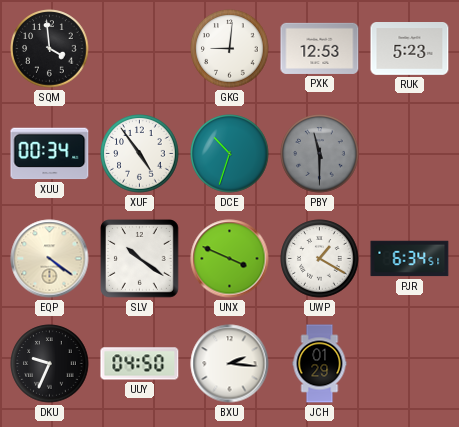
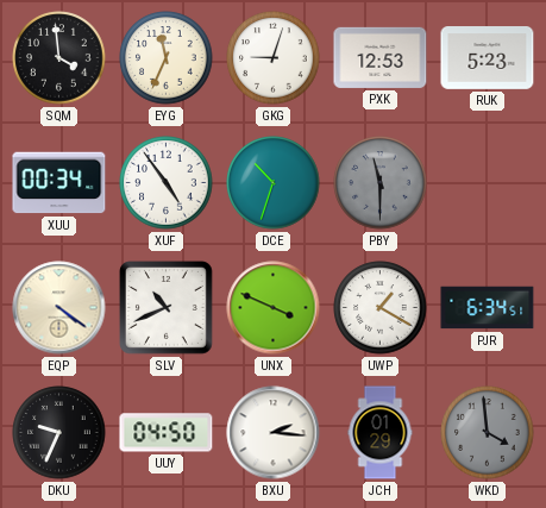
EYG: none -> 11:34 (167, 58)
GKG: 9:01 -> 9:03 (274, 58)
SLV: 10:21 -> 10:41 (167, 308)
WKD: none -> 3:59 (488, 433)
